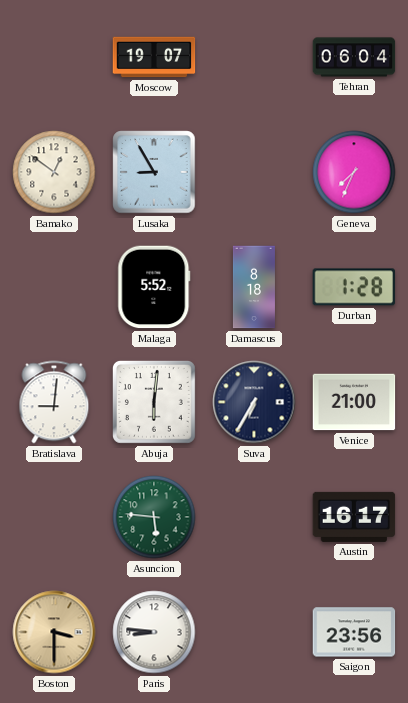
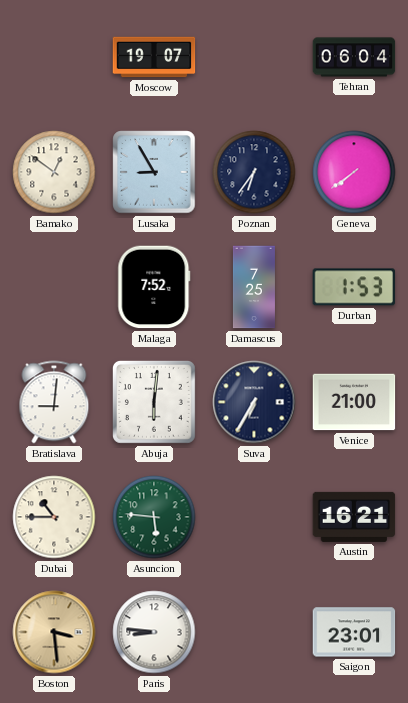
Poznan: none -> 6:36 (254, 172)
Geneva: 7:34 -> 7:39 (354, 172)
Malaga: 5:52 -> 7:52 (154, 287)
Damascus: 8:18 -> 7:25 (254, 287)
Durban: 1:28 -> 1:53 (354, 287)
Dubai: none -> 10:45 (54, 517)
Austin: 16:17 -> 16:21 (354, 517)
Boston: 3:30 -> 3:29 (54, 632)
Saigon: 23:56 -> 23:01 (354, 632)
